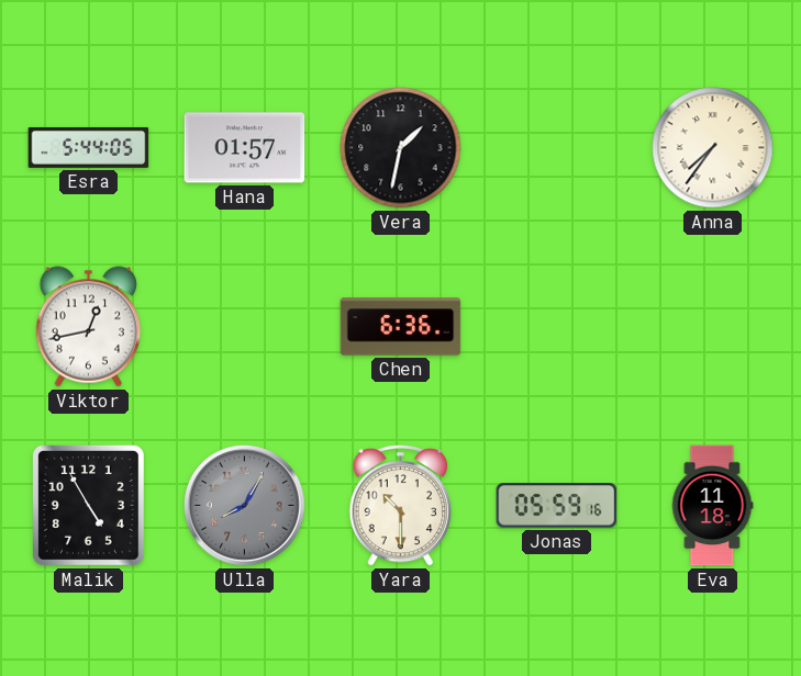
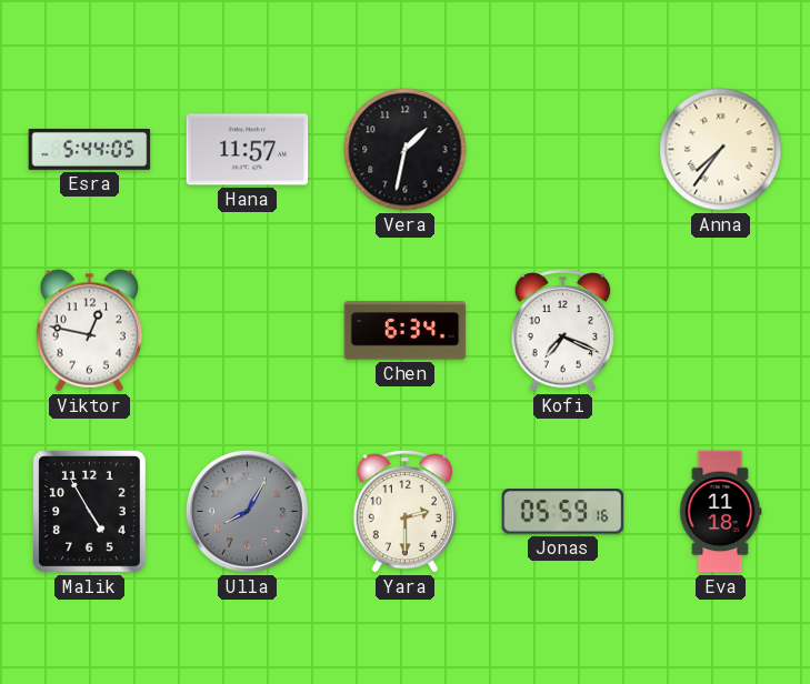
Hana: 01:57 -> 11:57 (248, 150)
Viktor: 12:43 -> 12:47 (89, 331)
Chen: 6:36 -> 6:34 (406, 331)
Kofi: none -> 7:19 (562, 330)
Yara: 10:30 -> 2:30 (404, 511)
